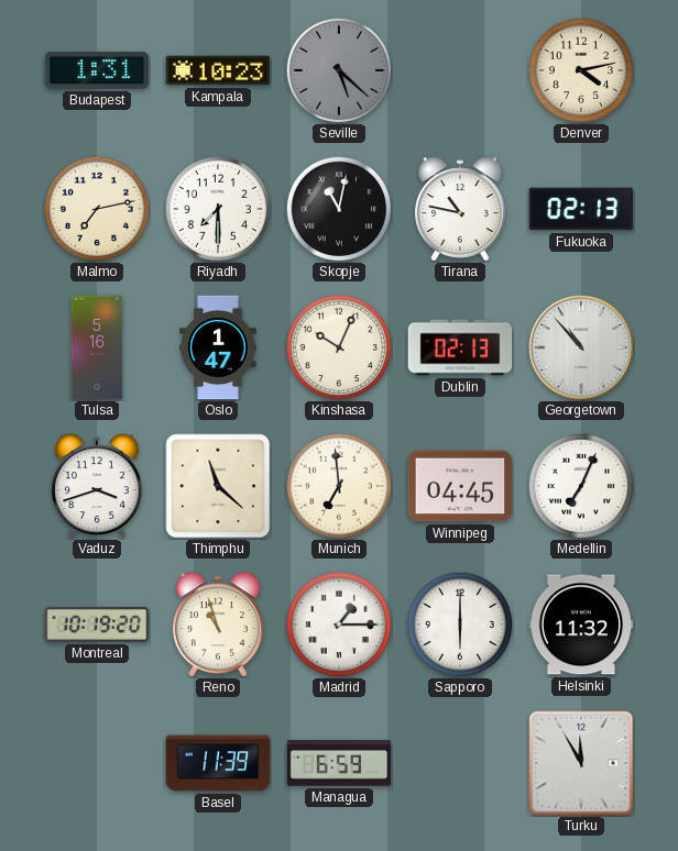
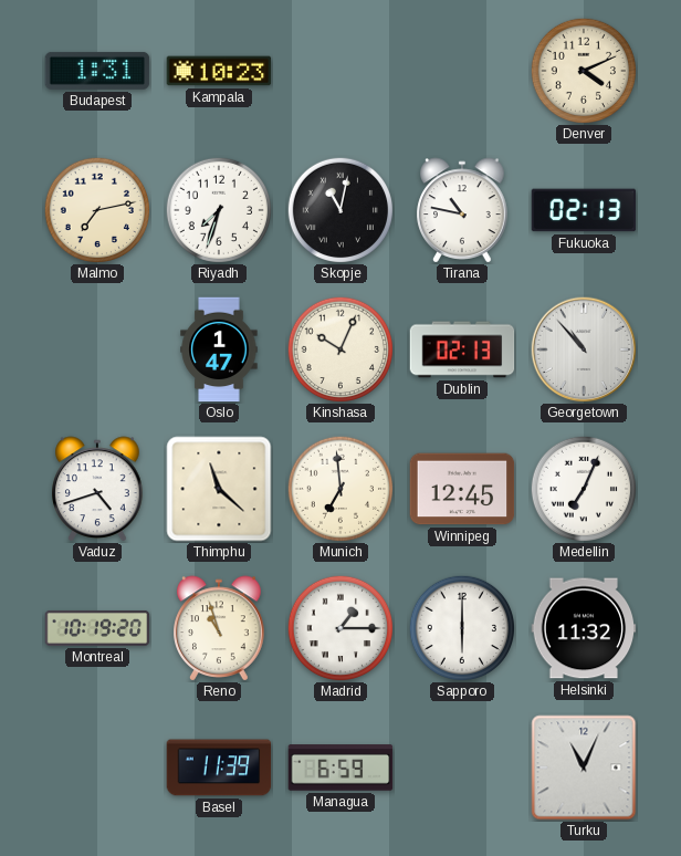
Seville: 5:22 -> none (338, 69)
Denver: 4:13 -> 4:11 (583, 70)
Riyadh: 7:30 -> 7:33 (218, 209)
Tulsa: 5:16 -> none (97, 347)
Vaduz: 3:42 -> 4:42 (97, 489)
Winnipeg: 04:45 -> 12:45 (462, 489)
Turku: 11:55 -> 11:04 (584, 768)
